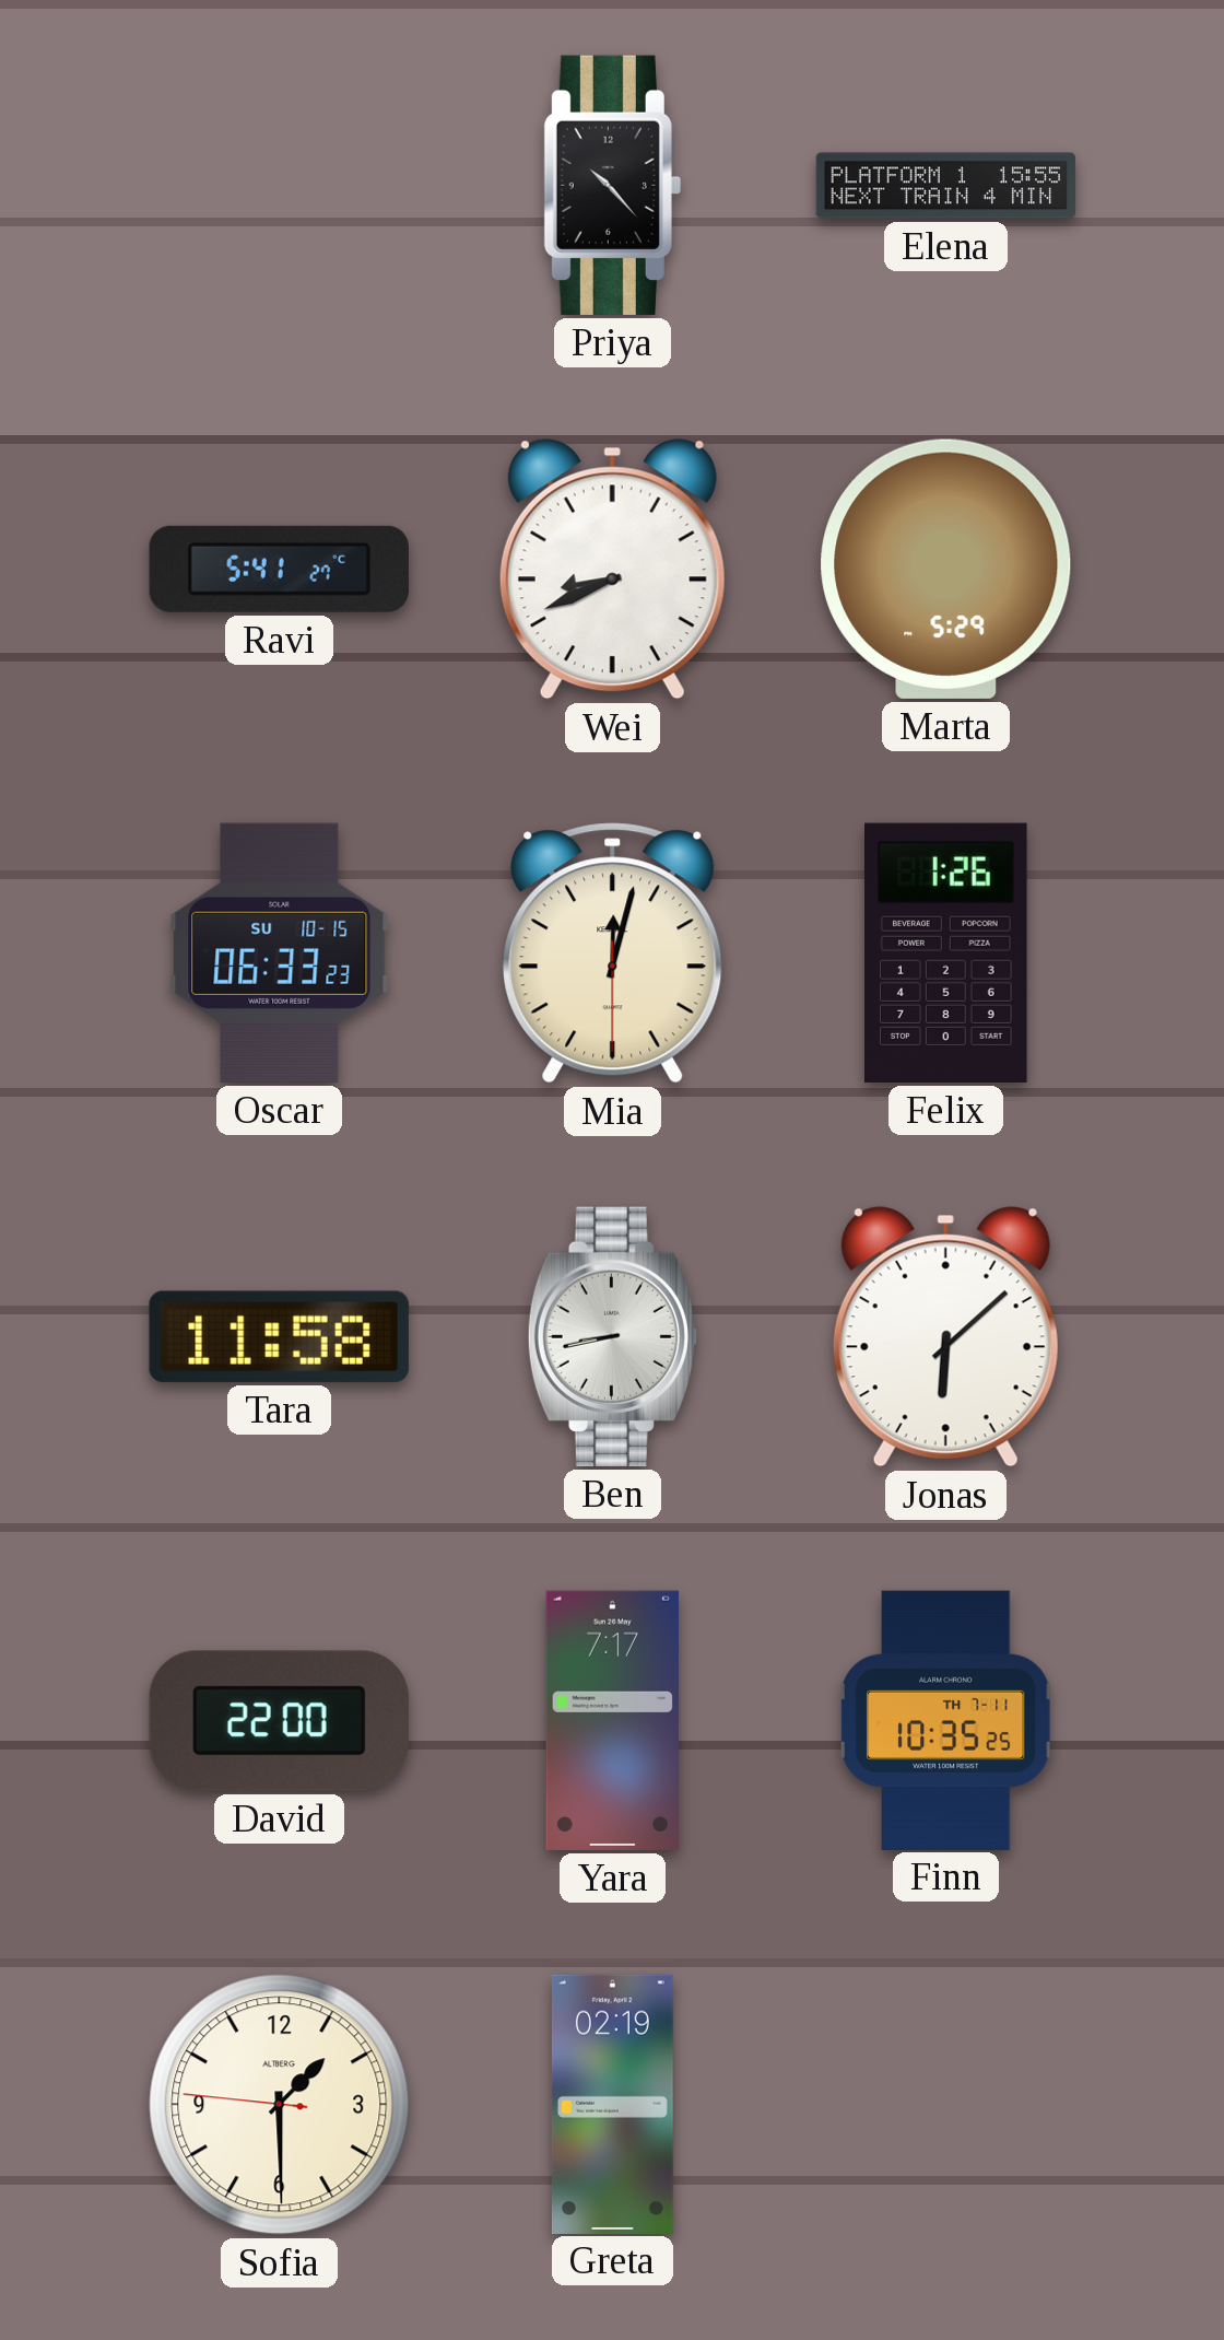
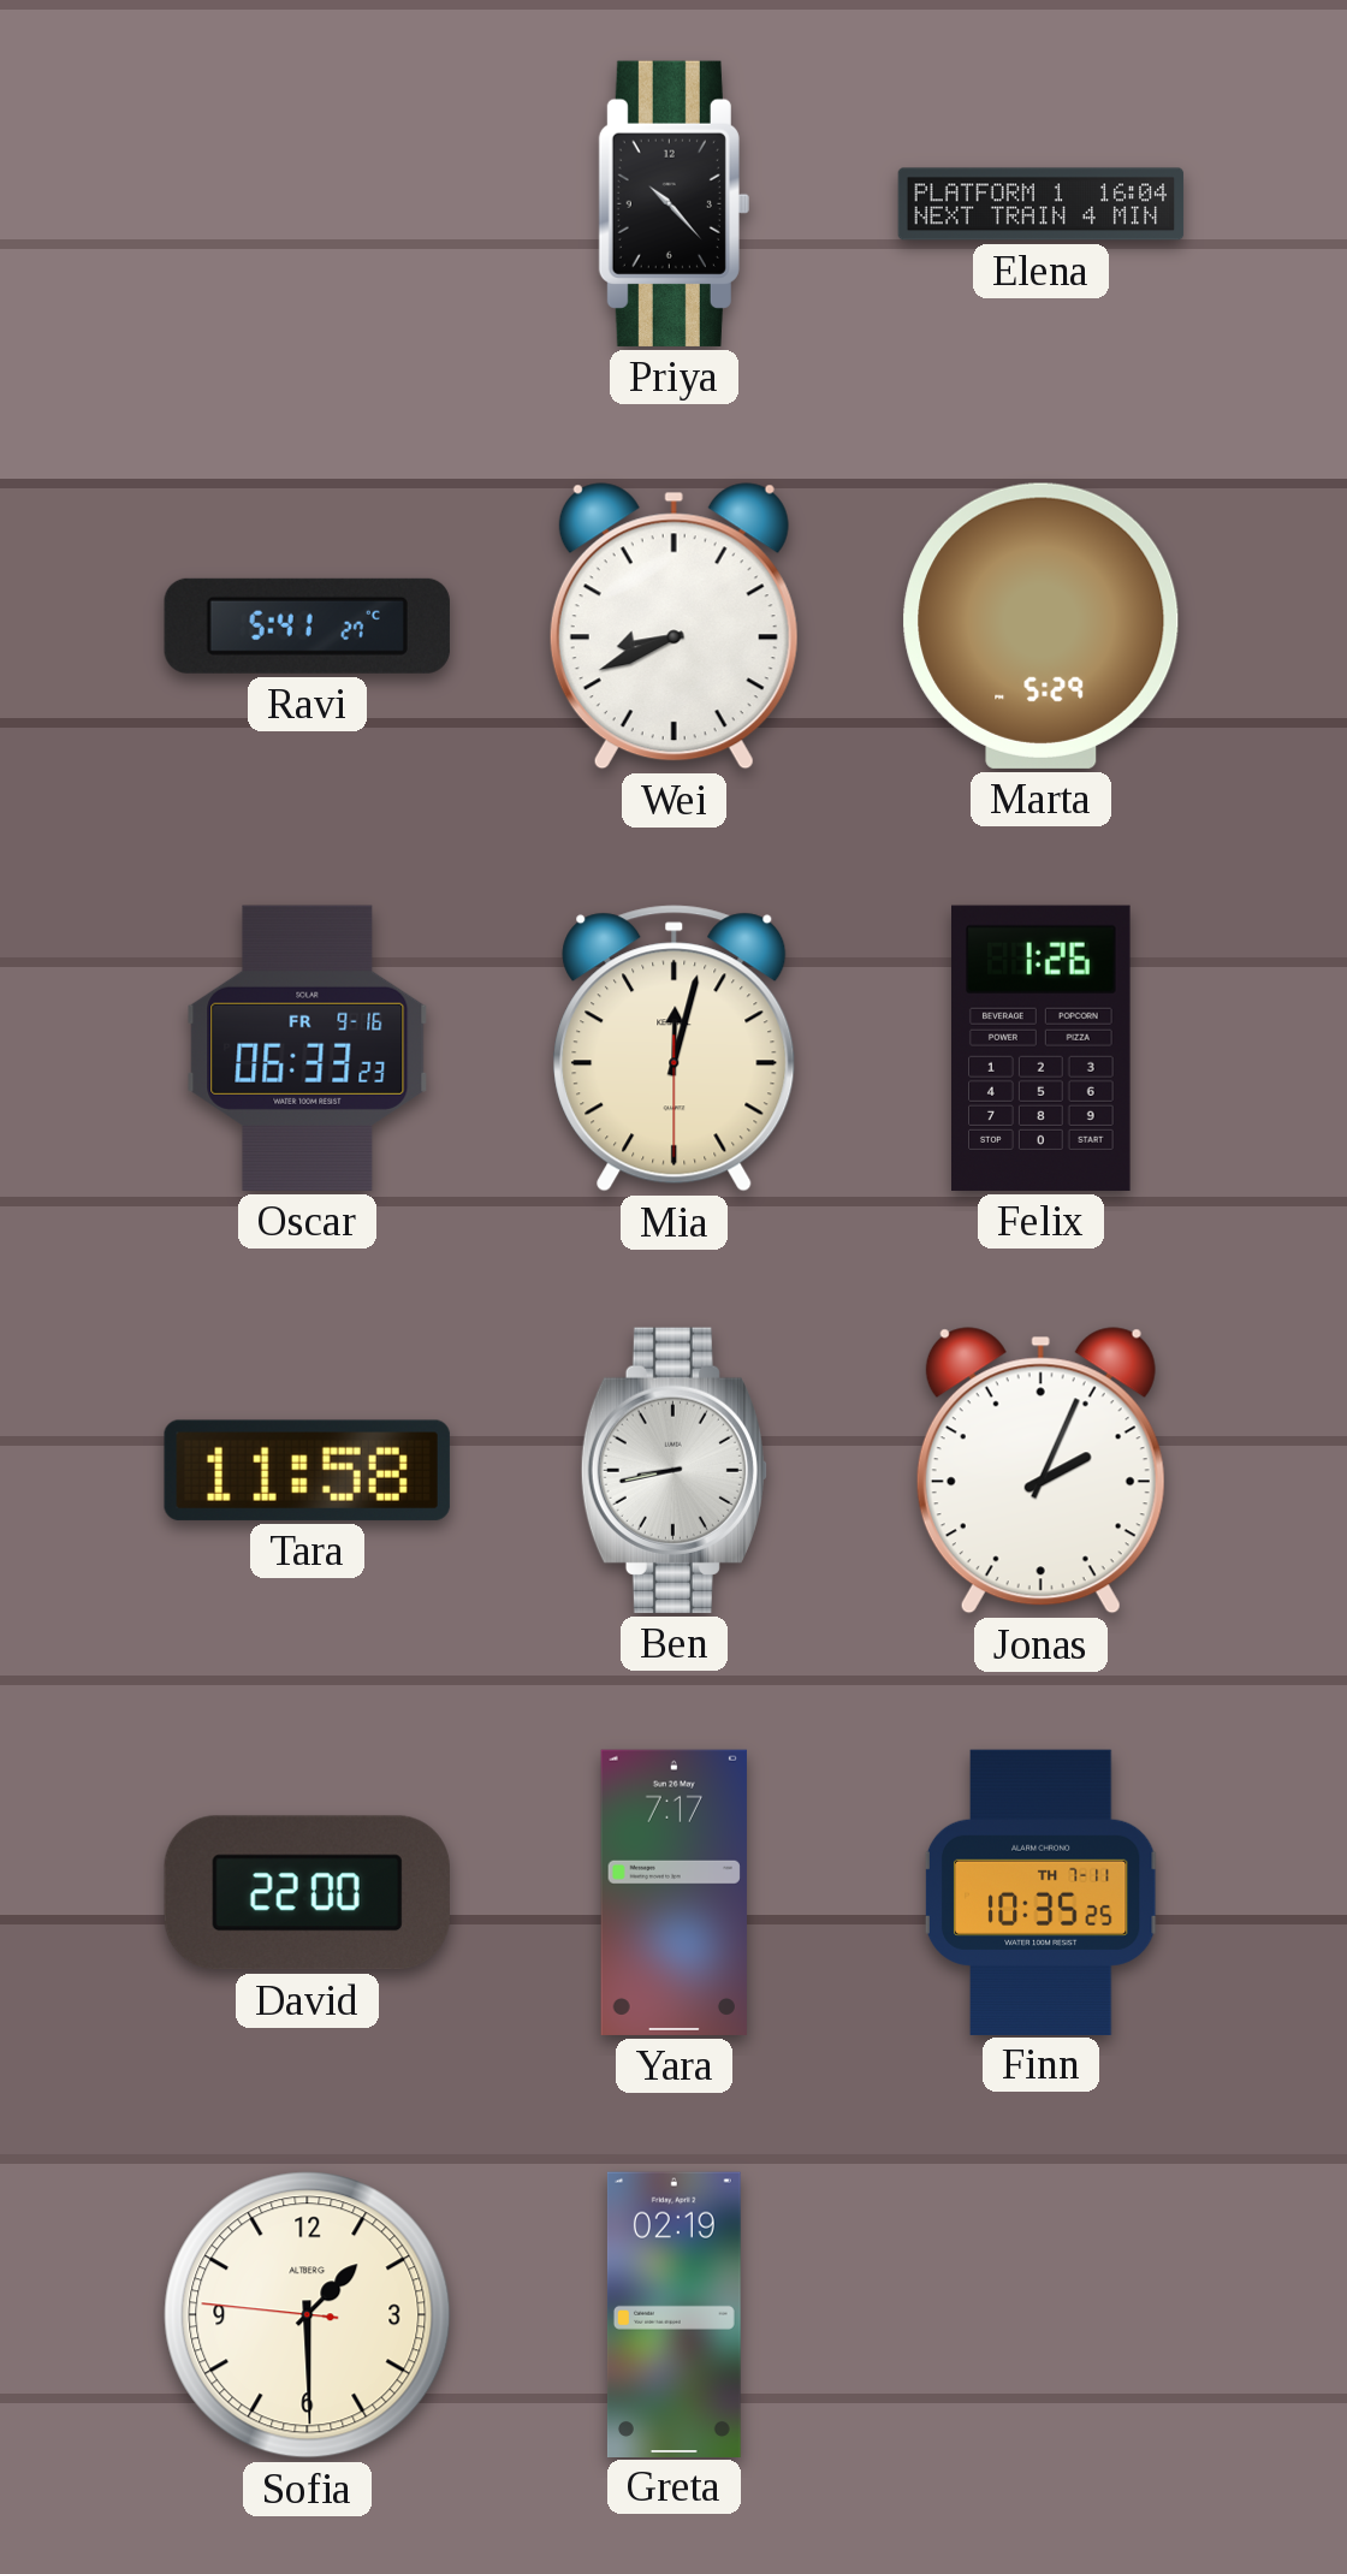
Elena: 15:55 -> 16:04 (1042, 204)
Oscar date: SU 10-15 -> FR 9-16 (308, 1048)
Jonas: 6:08 -> 2:04 (1040, 1471)
